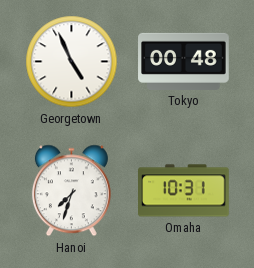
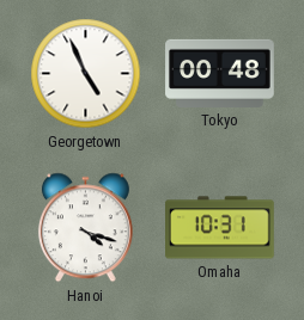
Hanoi: 7:33 -> 4:18 (85, 228)
